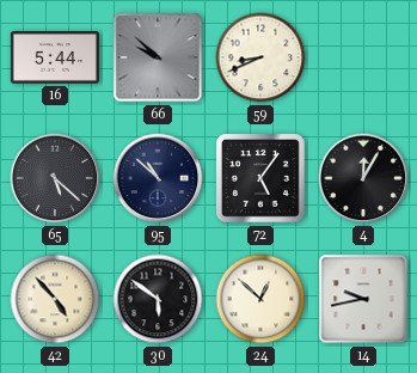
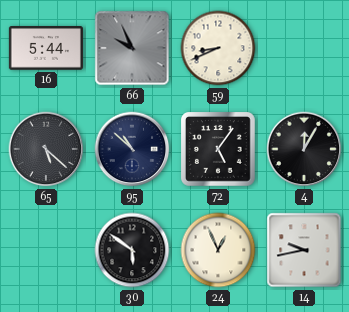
66: 9:52 -> 9:56 (132, 48)
42: 4:53 -> none (55, 299)
24: 12:52 -> 12:56 (218, 250)
